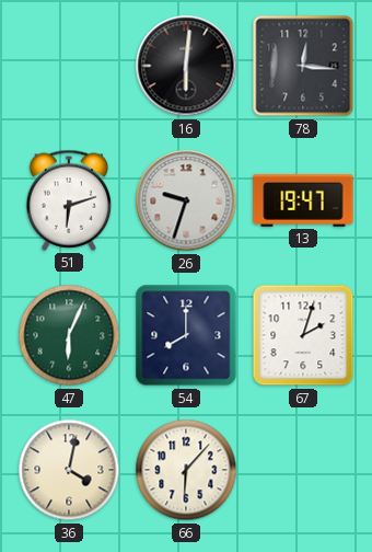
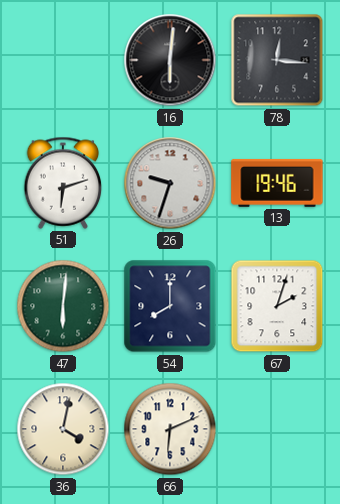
13: 19:47 -> 19:46 (277, 183)
47: 6:04 -> 6:01 (63, 306)
66: 6:07 -> 6:11 (170, 429)
